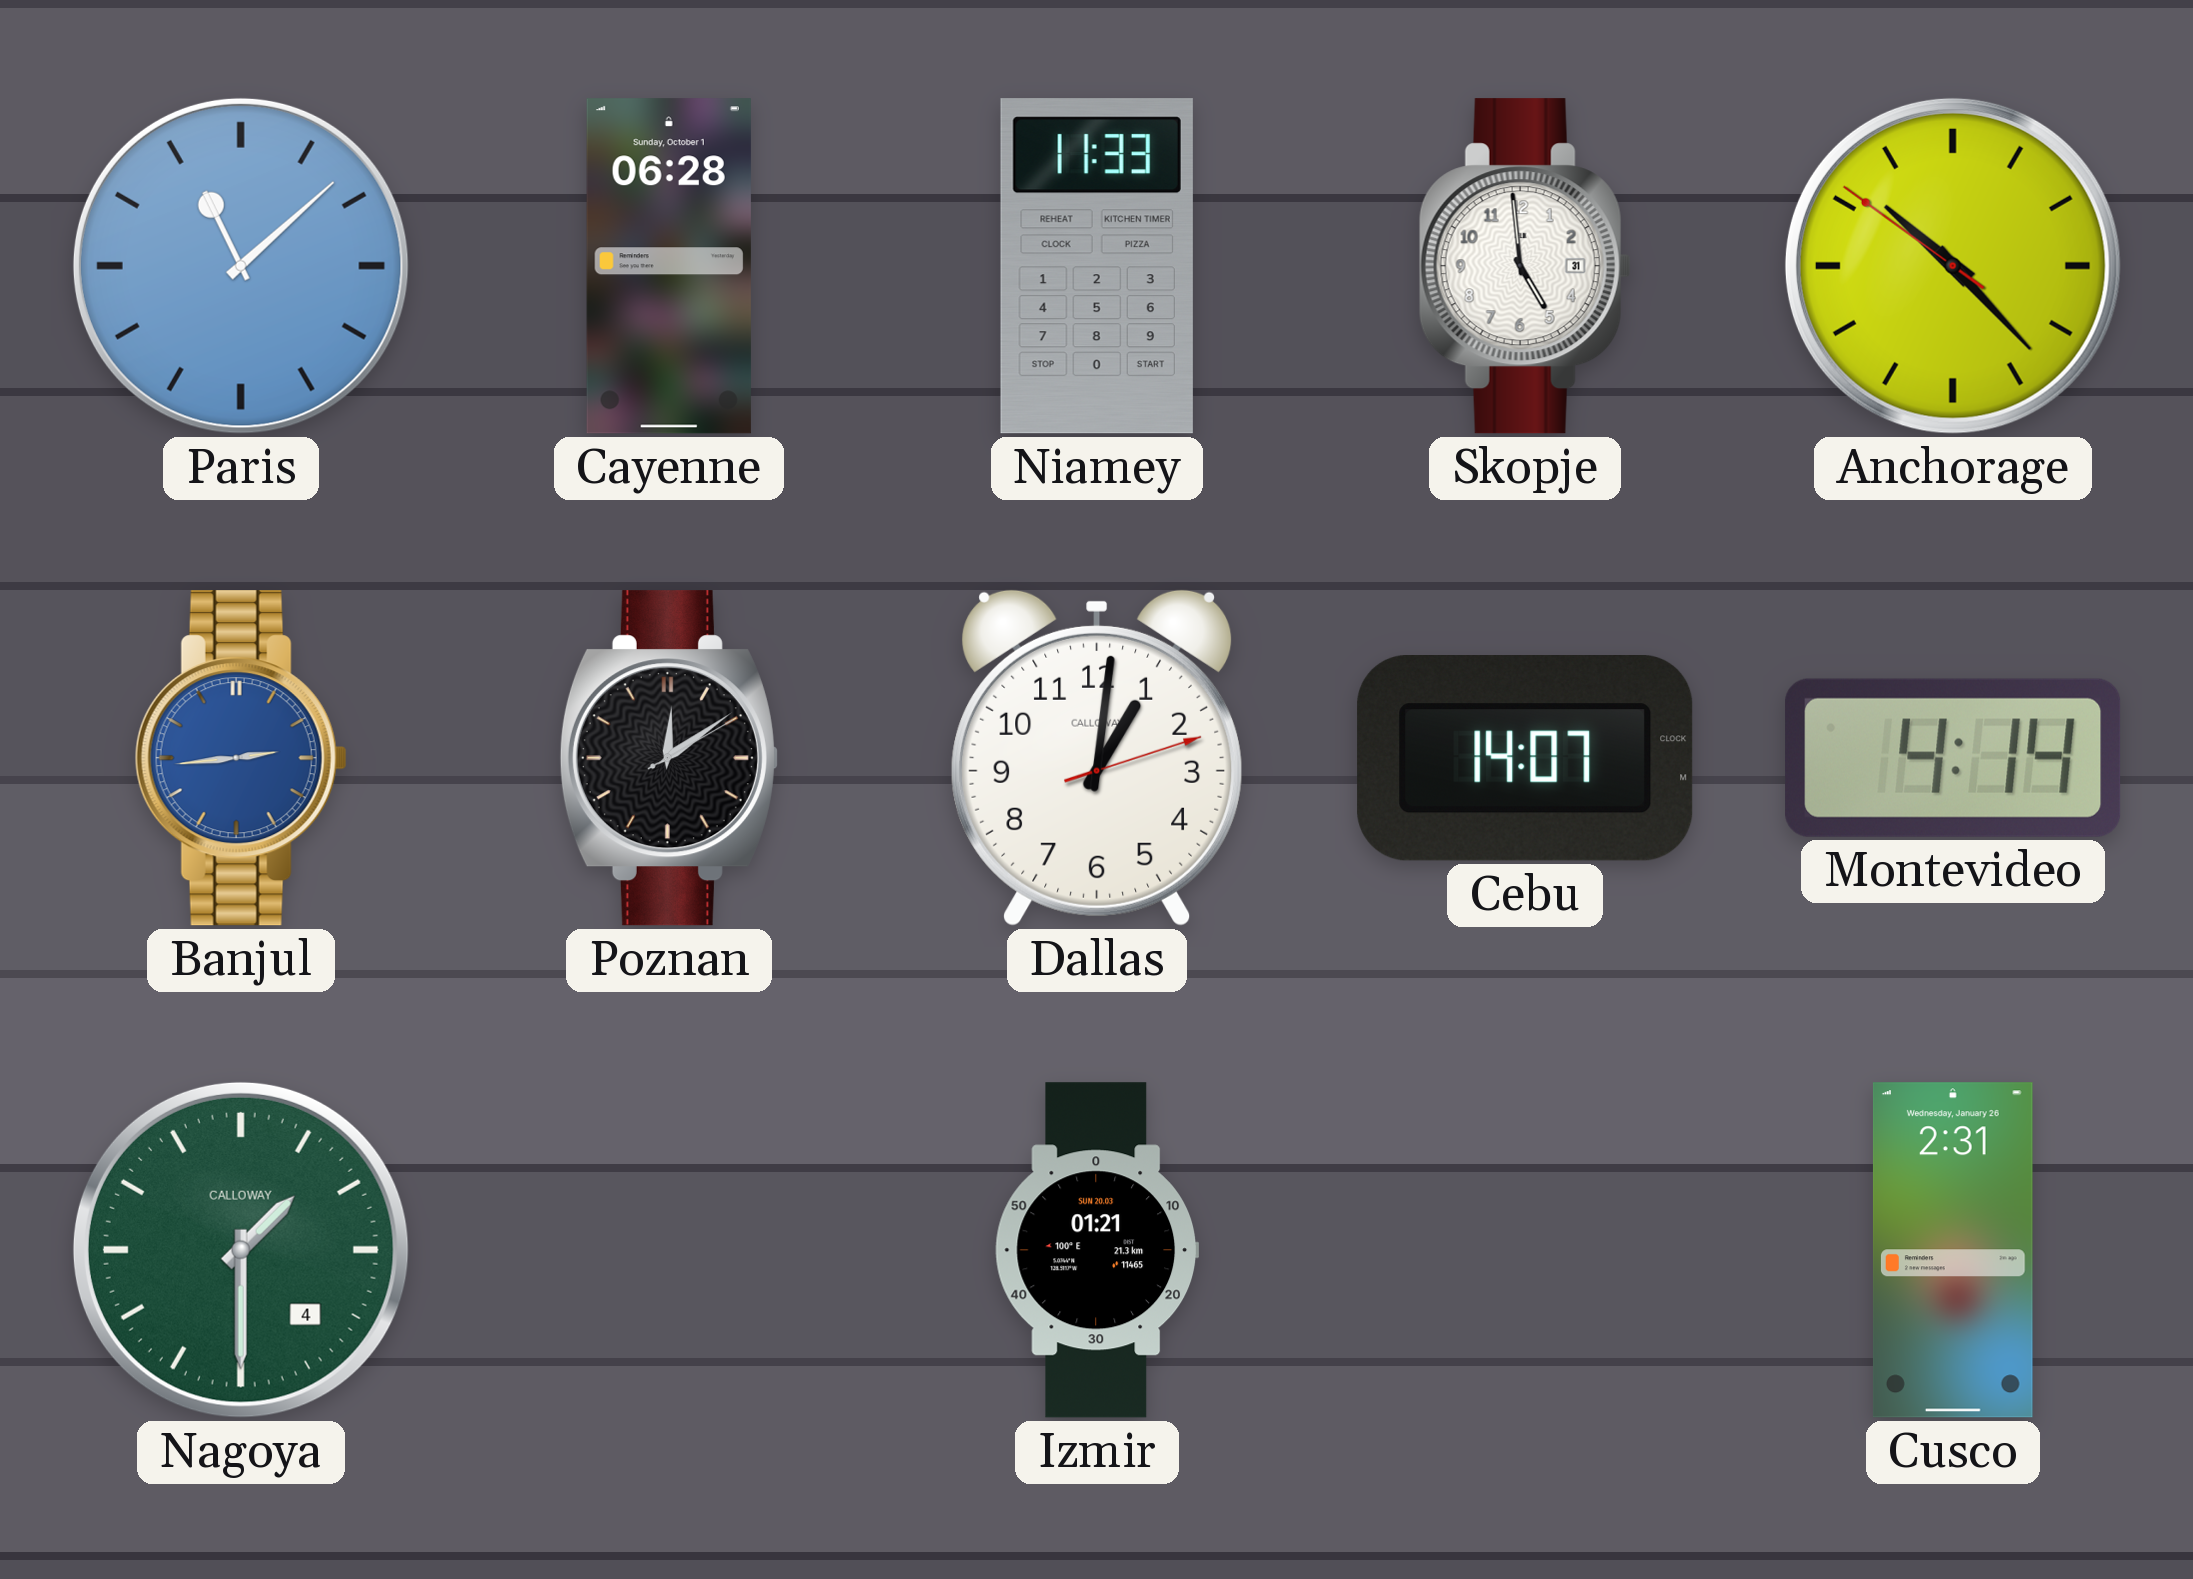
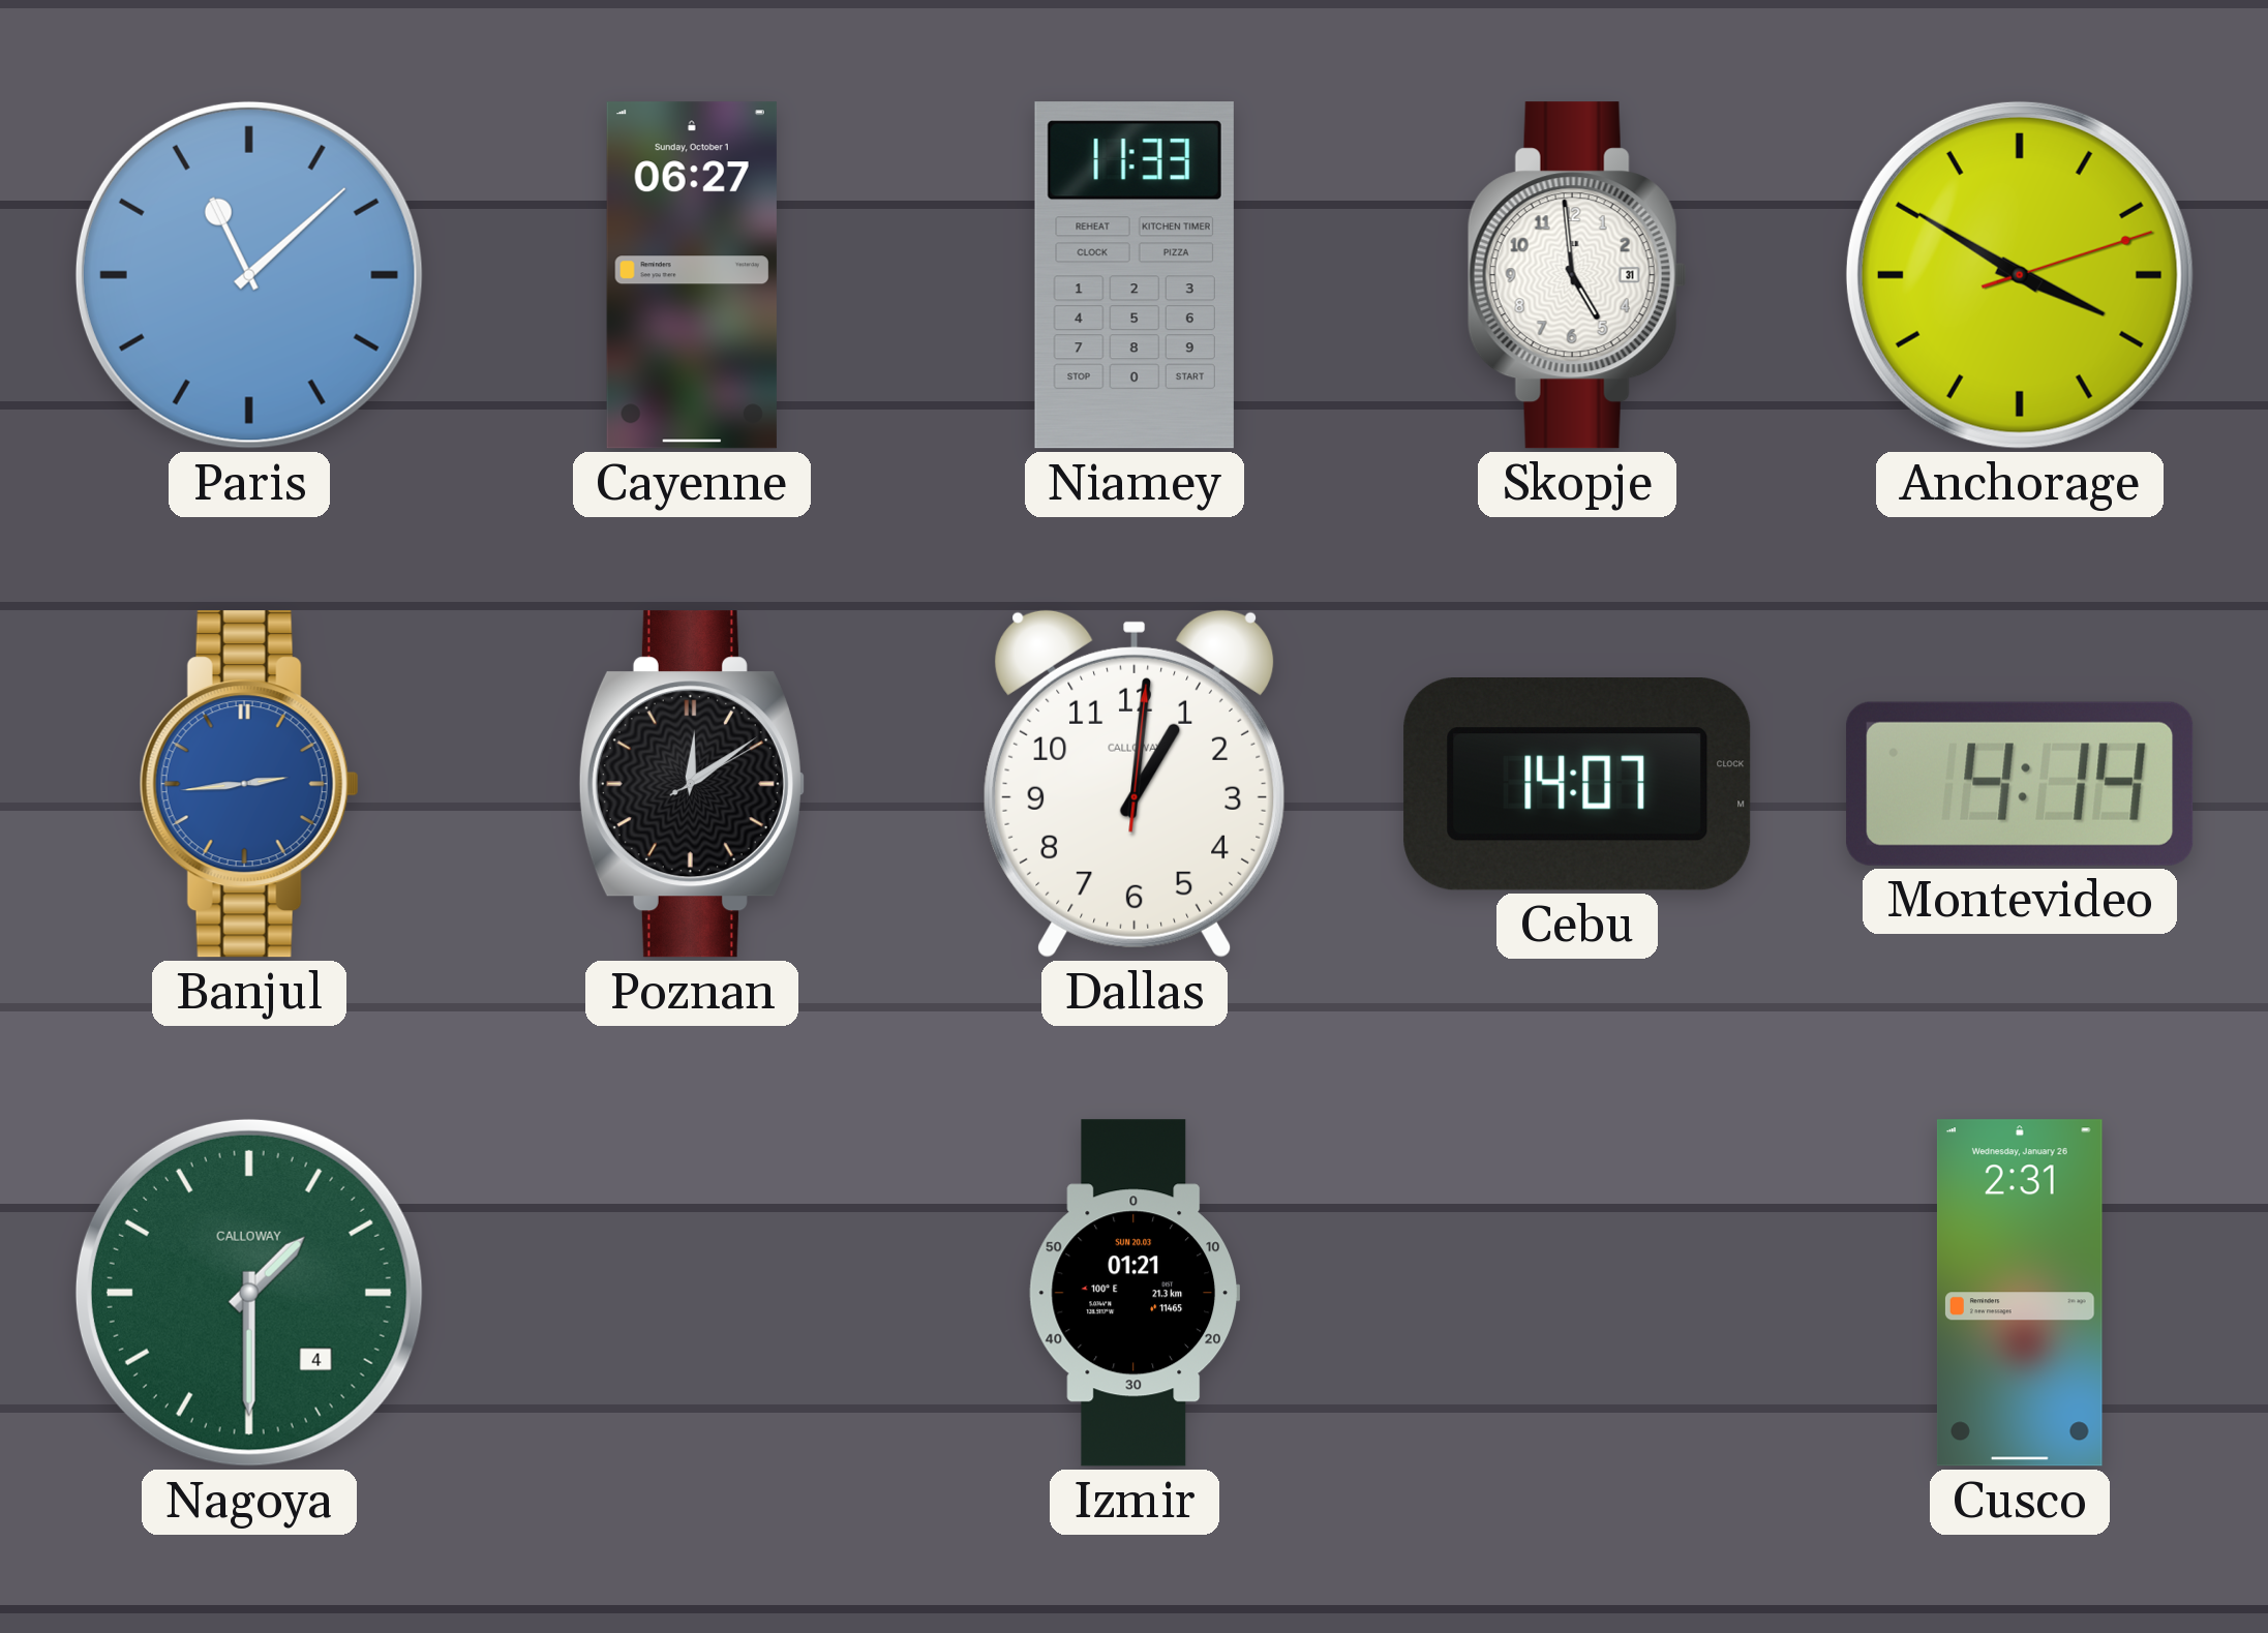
Cayenne: 06:28 -> 06:27 (692, 275)
Anchorage: 10:22 -> 3:50 (2020, 275)
Dallas: 1:01:12 -> 1:01:01 (1133, 784)
